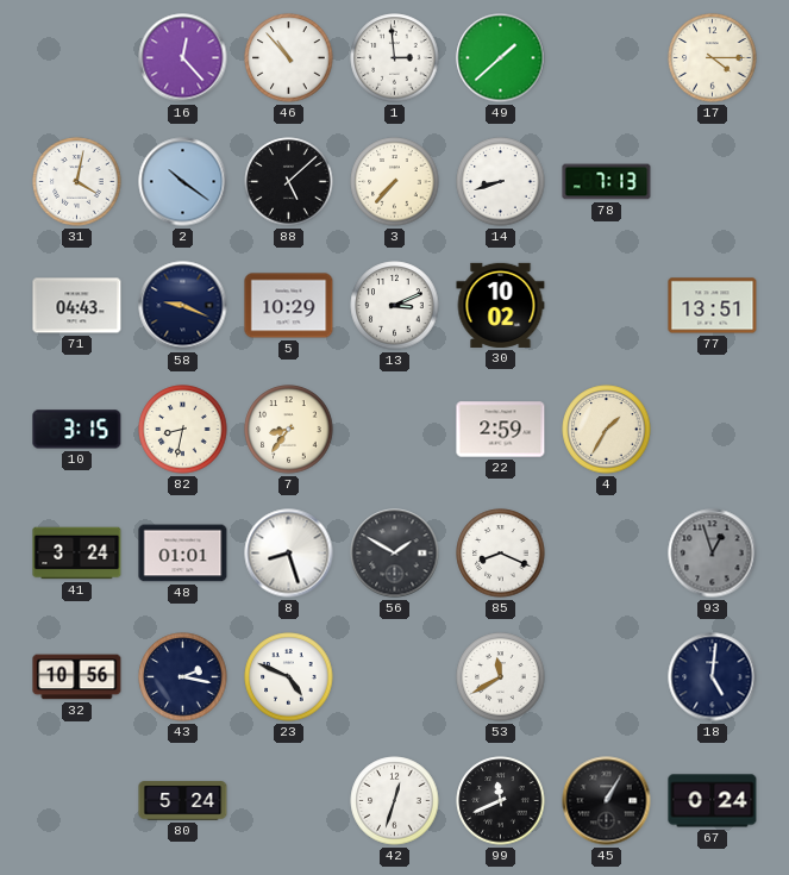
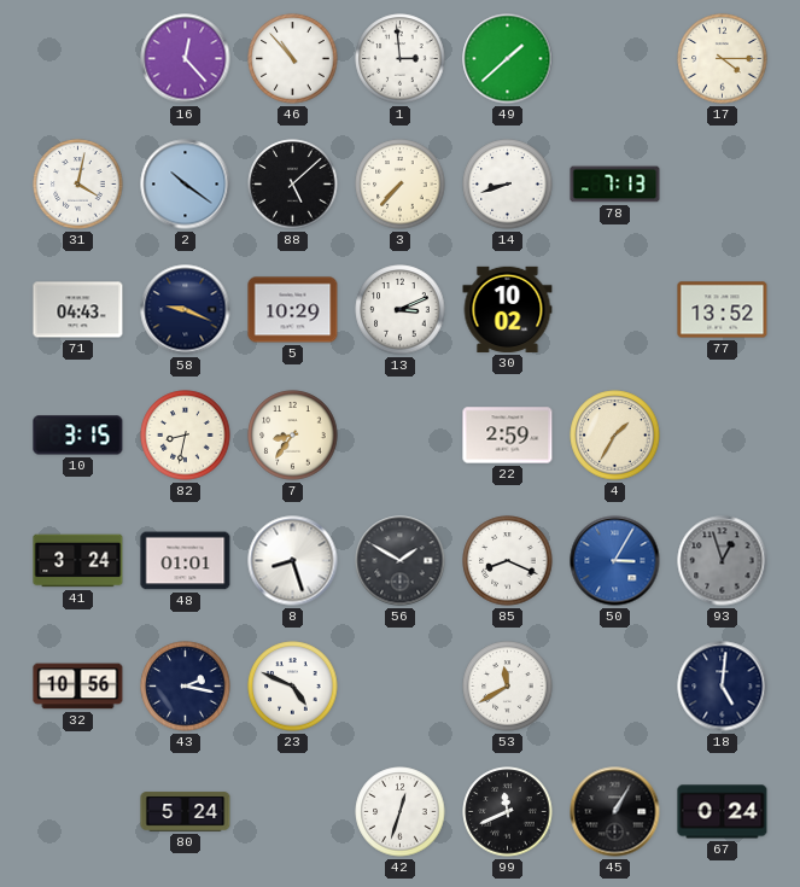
77: 13:51 -> 13:52 (723, 310)
50: none -> 3:05 (615, 561)
